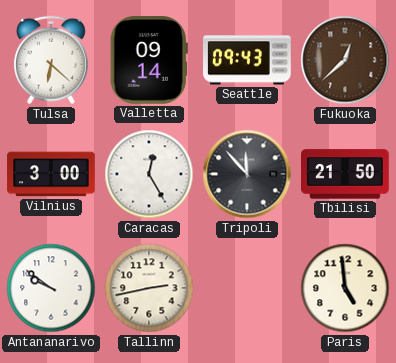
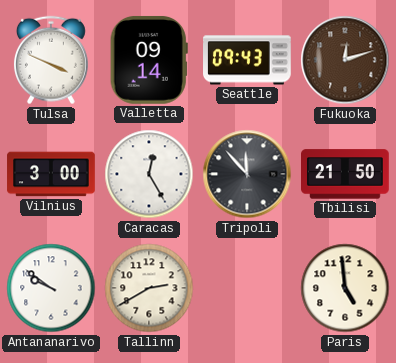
Tulsa: 6:22 -> 3:49 (51, 60)
Fukuoka: 12:38 -> 12:12 (345, 60)
Tallinn: 2:43 -> 2:40 (149, 288)
